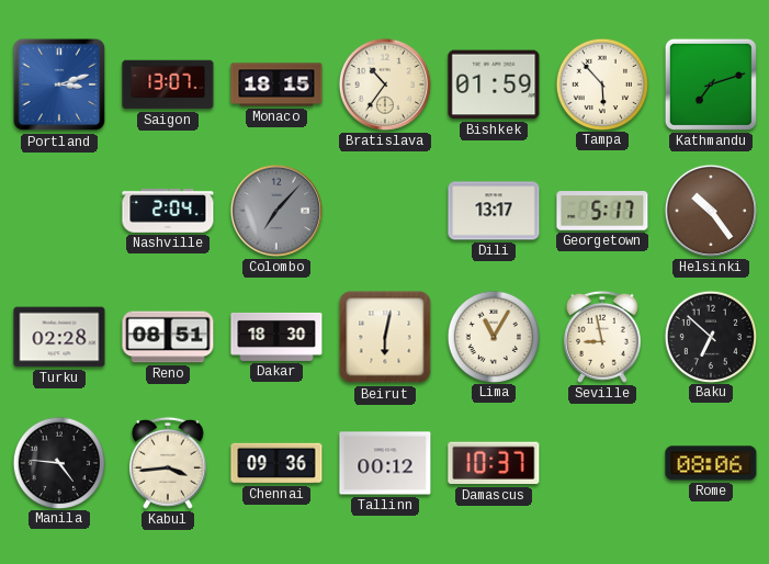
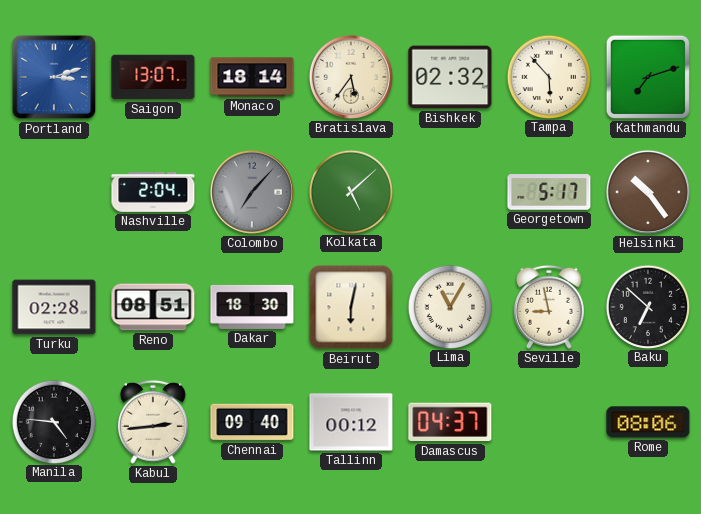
Monaco: 18:15 -> 18:14 (252, 77)
Bratislava: 10:36 -> 5:36 (351, 77)
Bishkek: 01:59 -> 02:32 (450, 77)
Kolkata: none -> 5:08 (350, 191)
Dili: 13:17 -> none (494, 211)
Kabul: 3:44 -> 2:44 (153, 422)
Chennai: 09:36 -> 09:40 (252, 422)
Damascus: 10:37 -> 04:37 (450, 422)
